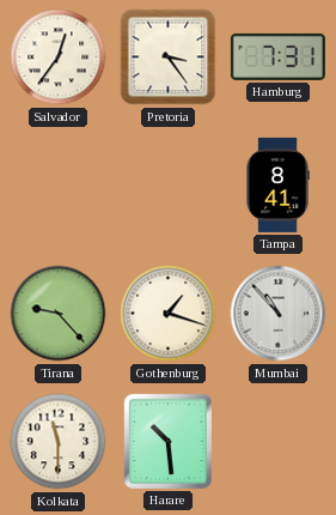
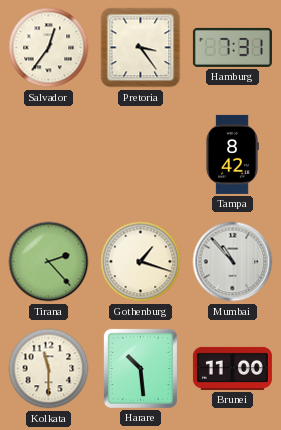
Tampa: 8:41 -> 8:42 (232, 154)
Tirana: 9:23 -> 2:23 (49, 262)
Brunei: none -> 11:00 (232, 368)
